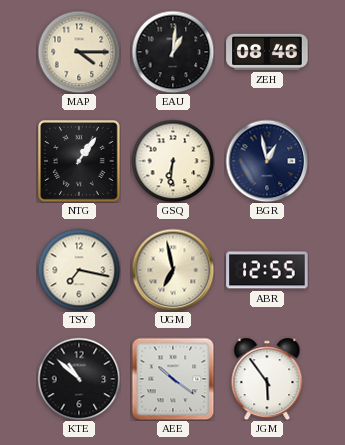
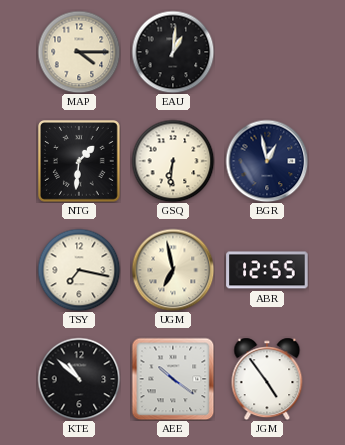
ZEH: 08:46 -> none (267, 52)
NTG: 1:06 -> 1:31 (80, 162)
JGM: 5:54 -> 4:54 (267, 379)
